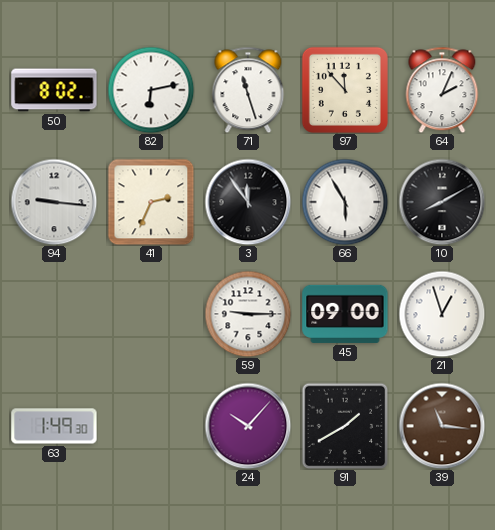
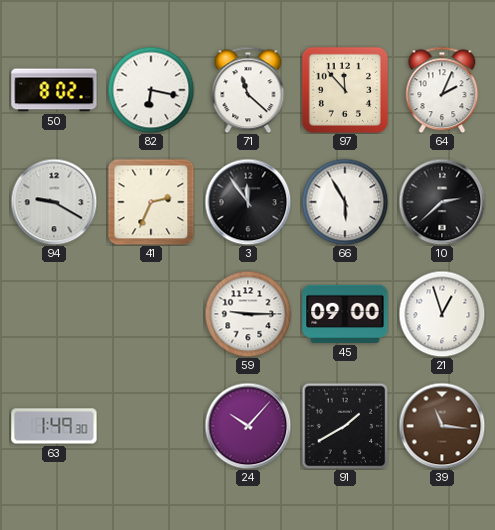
82: 6:13 -> 6:17 (151, 90)
71: 11:27 -> 11:22 (248, 90)
94: 9:16 -> 9:20 (54, 202)
10: 8:10 -> 2:38 (442, 202)
